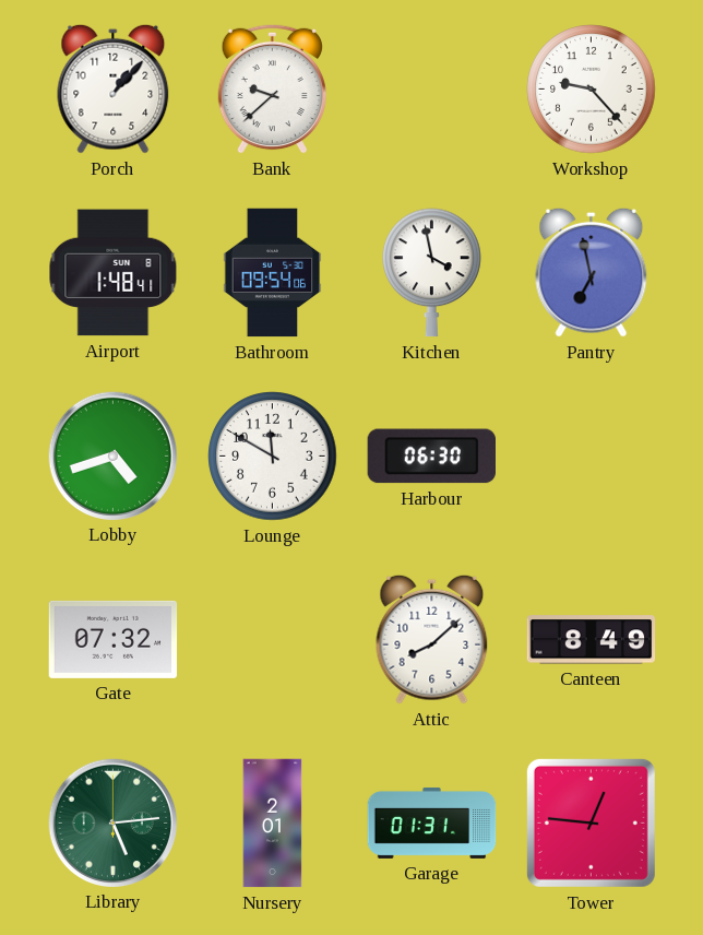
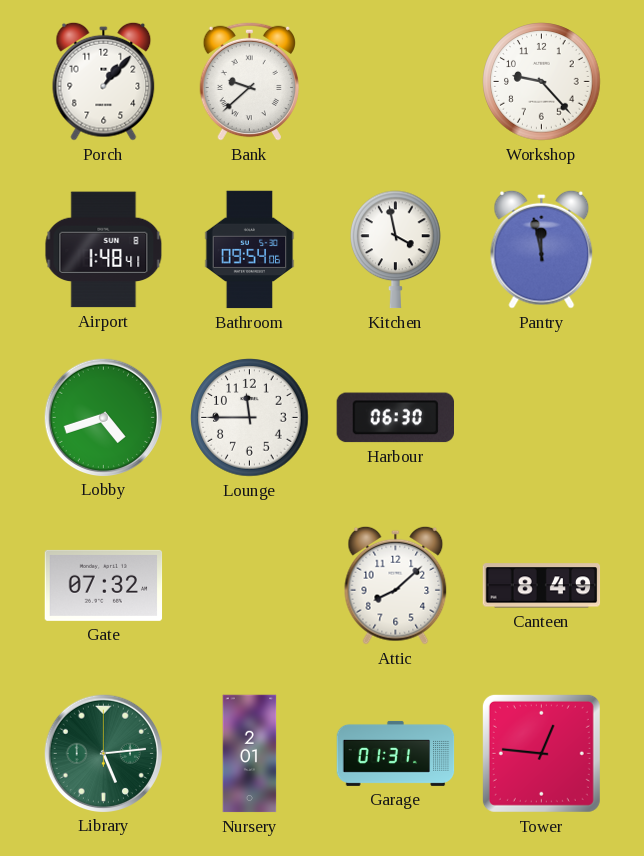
Pantry: 6:58 -> 11:58 (542, 249)
Lounge: 11:50 -> 11:45 (250, 418)
